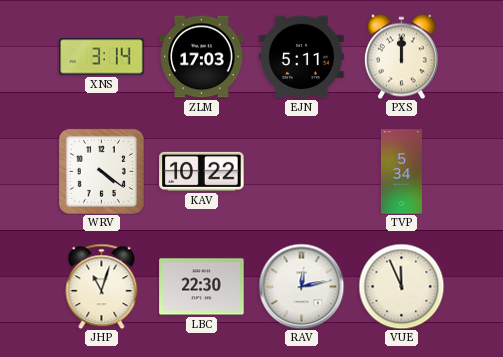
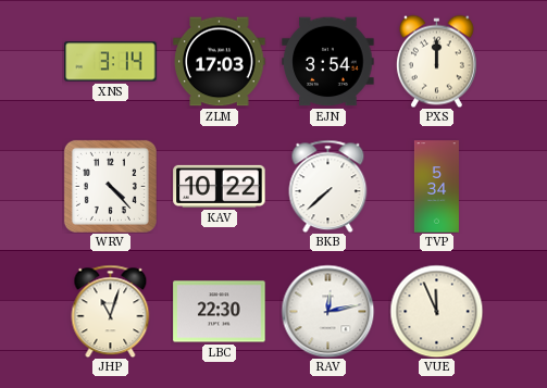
EJN: 5:11 -> 3:54 (328, 62)
WRV: 4:21 -> 4:23 (110, 186)
BKB: none -> 7:38 (328, 186)
